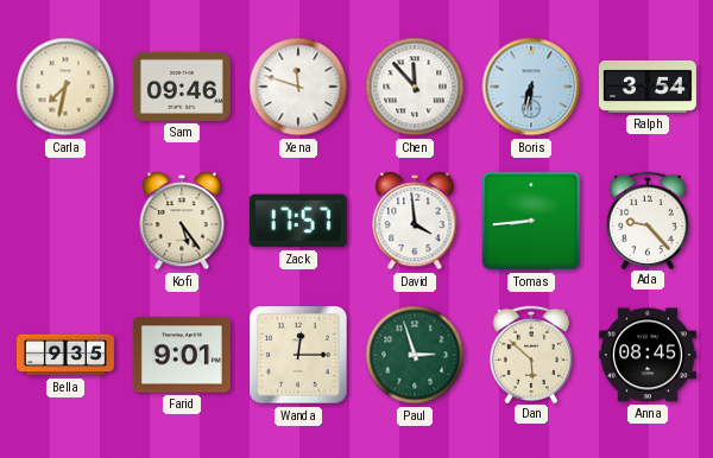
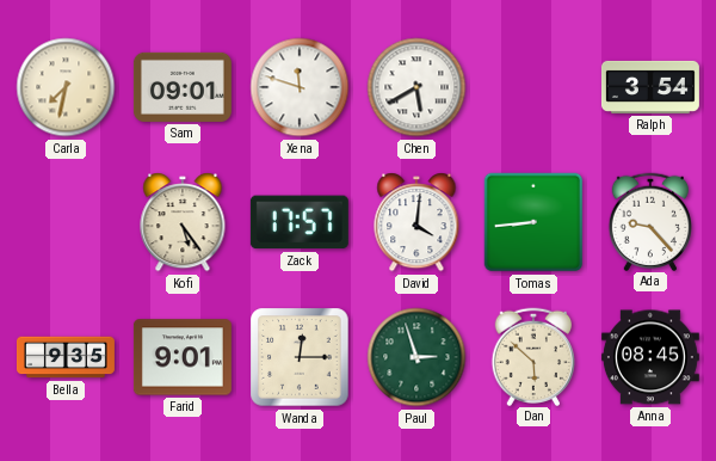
Sam: 09:46 -> 09:01 (183, 87)
Chen: 11:53 -> 5:40 (416, 87)
Boris: 6:32 -> none (531, 87)
David: 3:59 -> 4:01 (416, 222)
